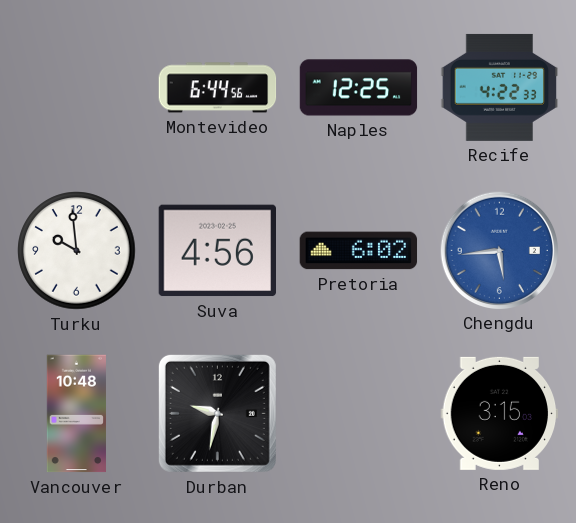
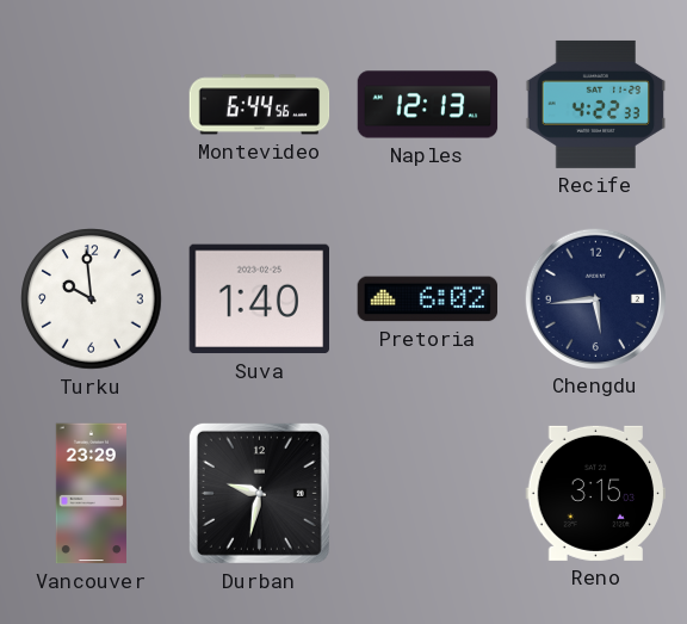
Naples: 12:25 -> 12:13 (428, 105)
Suva: 4:56 -> 1:40 (259, 299)
Chengdu dial: blue -> navy (595, 298)
Vancouver: 10:48 -> 23:29 (91, 494)
